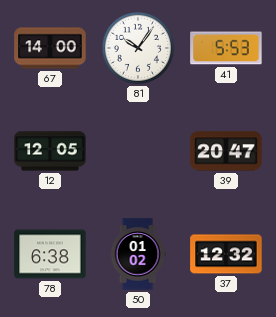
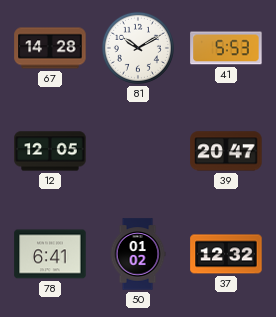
67: 14:00 -> 14:28 (50, 48)
81: 10:06 -> 10:10 (138, 48)
78: 6:38 -> 6:41 (50, 254)
